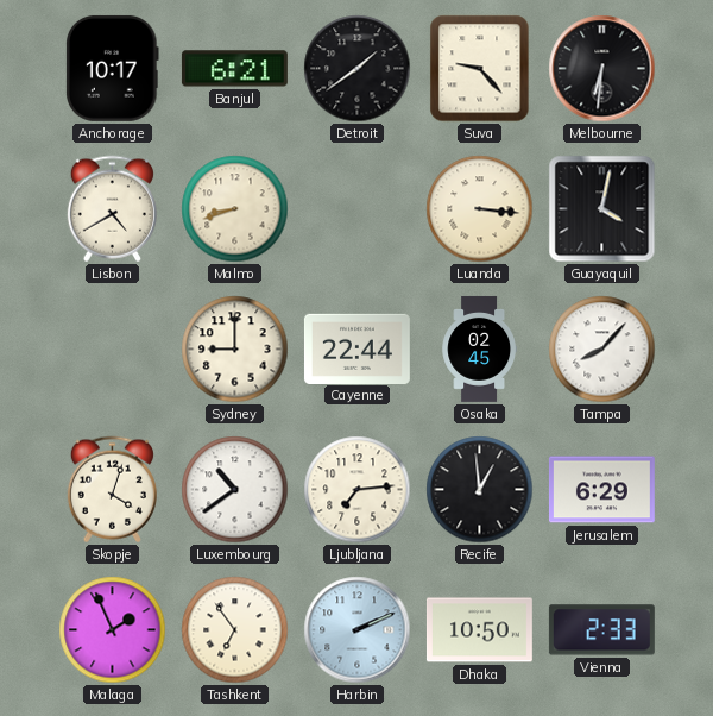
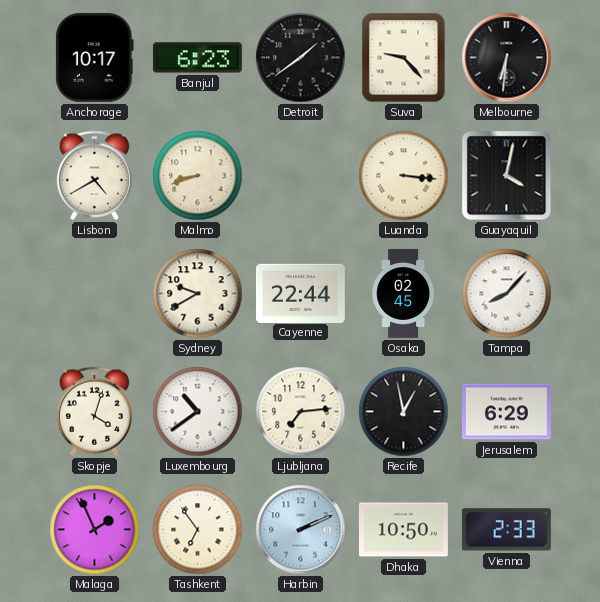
Banjul: 6:21 -> 6:23 (197, 58)
Sydney: 9:00 -> 9:40 (198, 294)
Recife: 12:59 -> 12:58 (404, 412)
